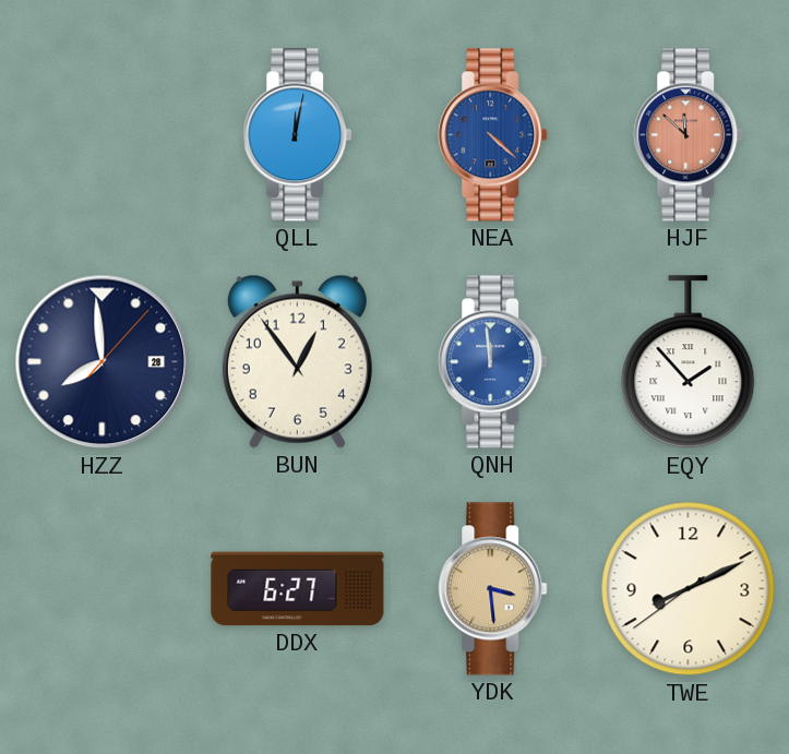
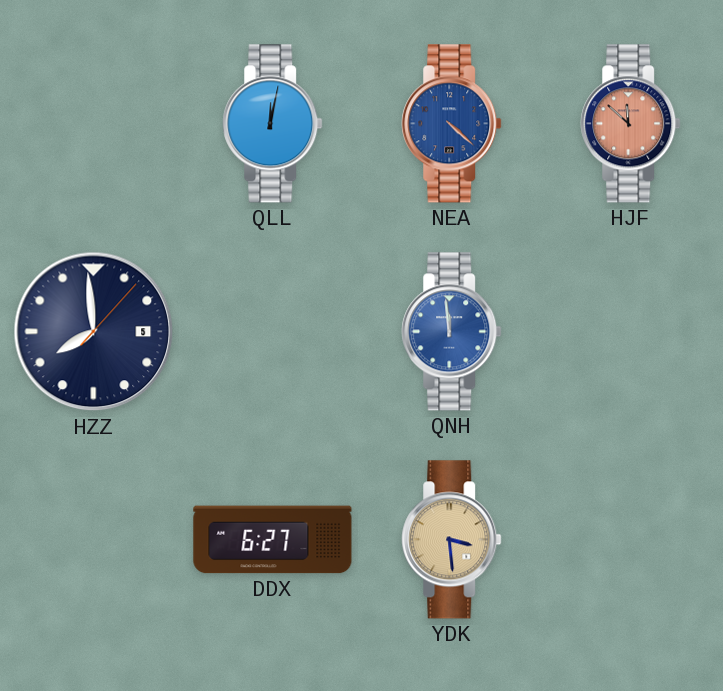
HZZ date: 28 -> 5 (94, 332)
BUN: 12:54 -> none (297, 361)
EQY: 1:53 -> none (689, 362)
TWE: 8:10 -> none (689, 589)
